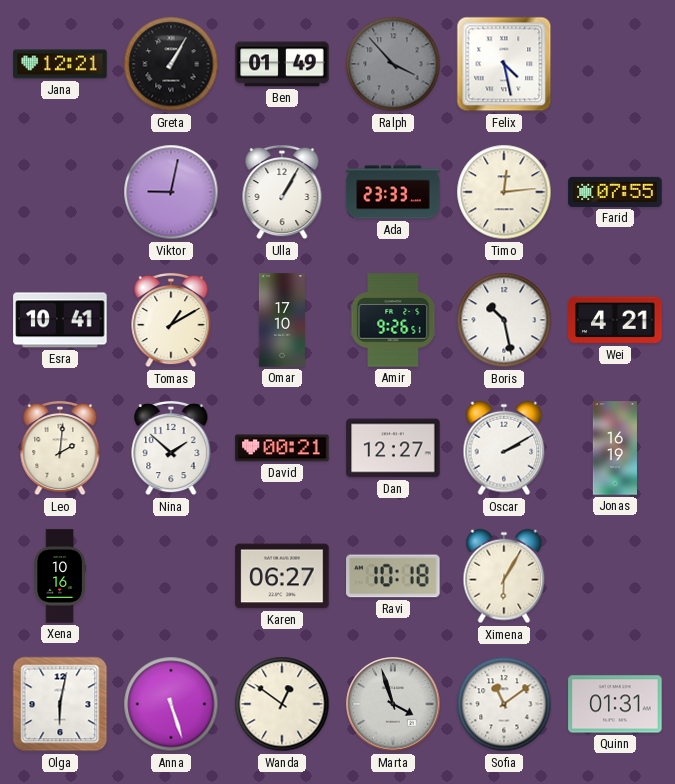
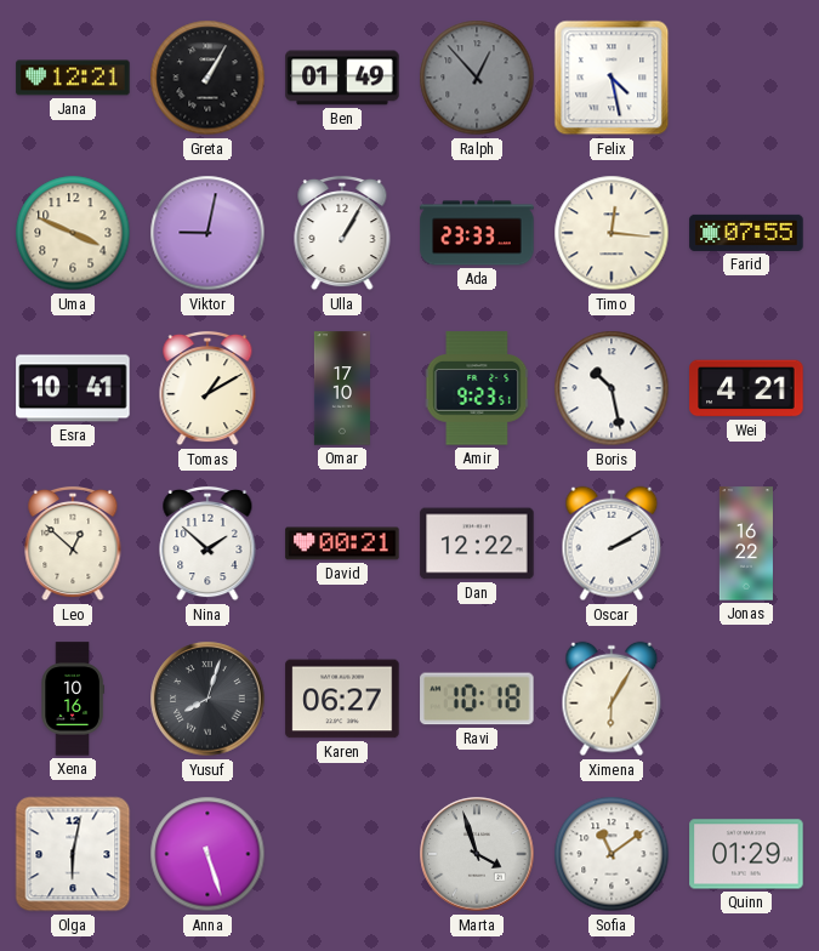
Ralph: 3:53 -> 12:53 (477, 78)
Uma: none -> 3:49 (73, 233)
Timo: 12:14 -> 12:16 (612, 233)
Amir: 9:26 -> 9:23 (477, 388)
Leo: 2:01 -> 12:52 (73, 543)
Dan: 12:27 -> 12:22 (477, 543)
Jonas: 16:19 -> 16:22 (746, 543)
Yusuf: none -> 8:03 (207, 699)
Wanda: 12:51 -> none (282, 704)
Quinn: 01:31 -> 01:29 (746, 854)
